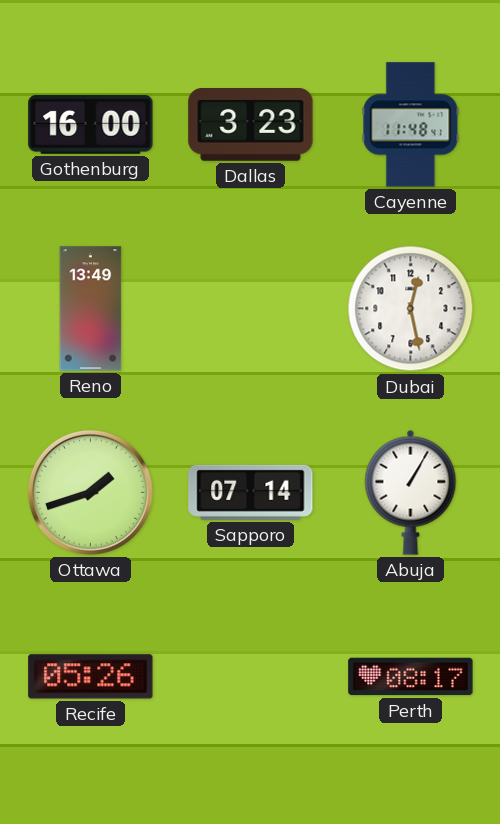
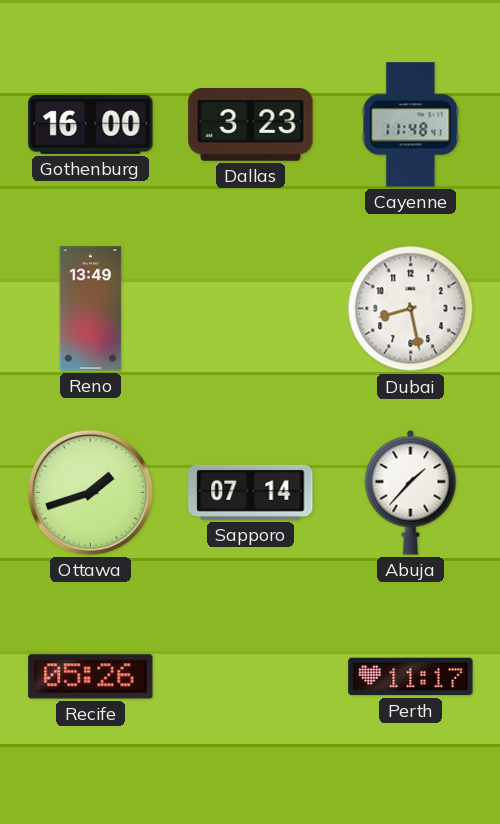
Dubai: 12:28 -> 8:28 (411, 309)
Abuja: 1:05 -> 1:37 (411, 492)
Perth: 08:17 -> 11:17 (411, 677)
